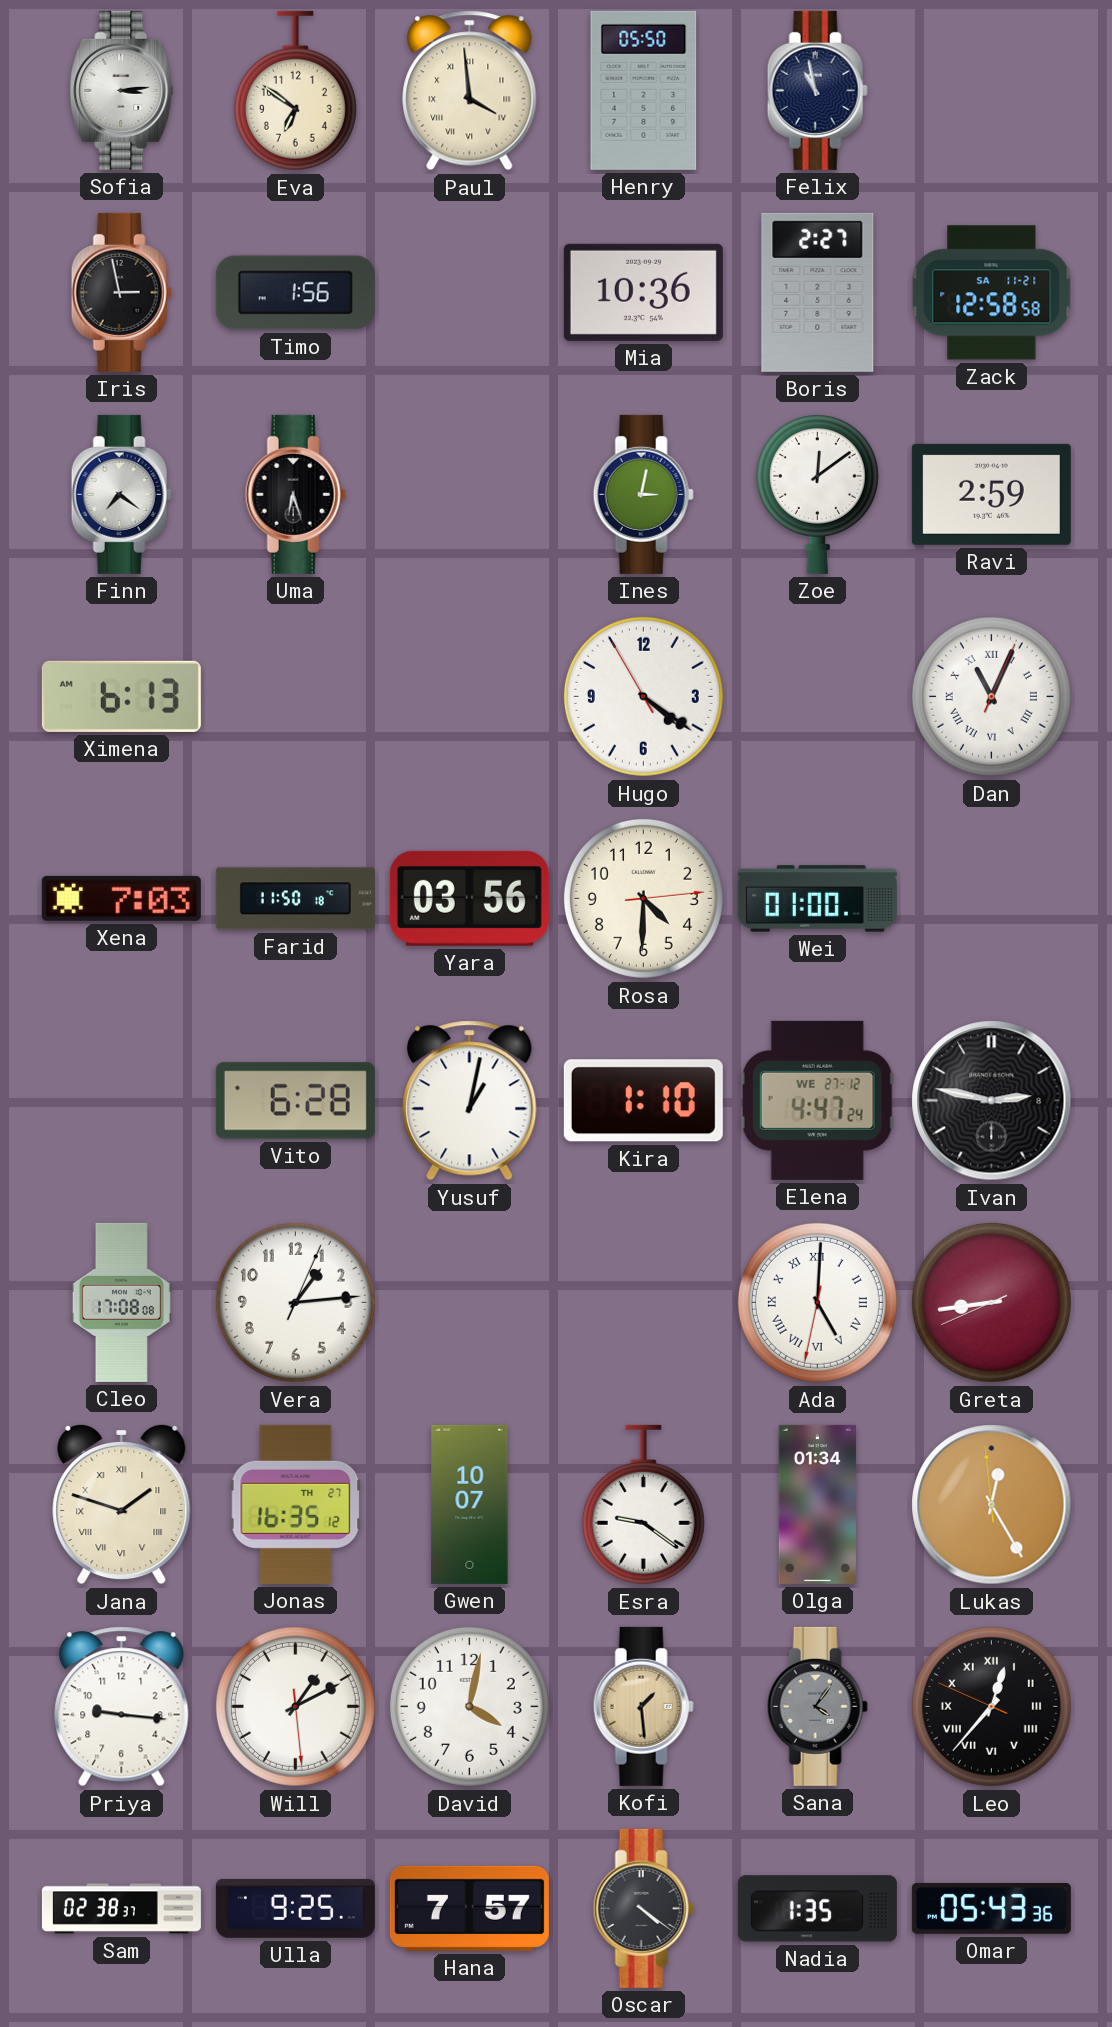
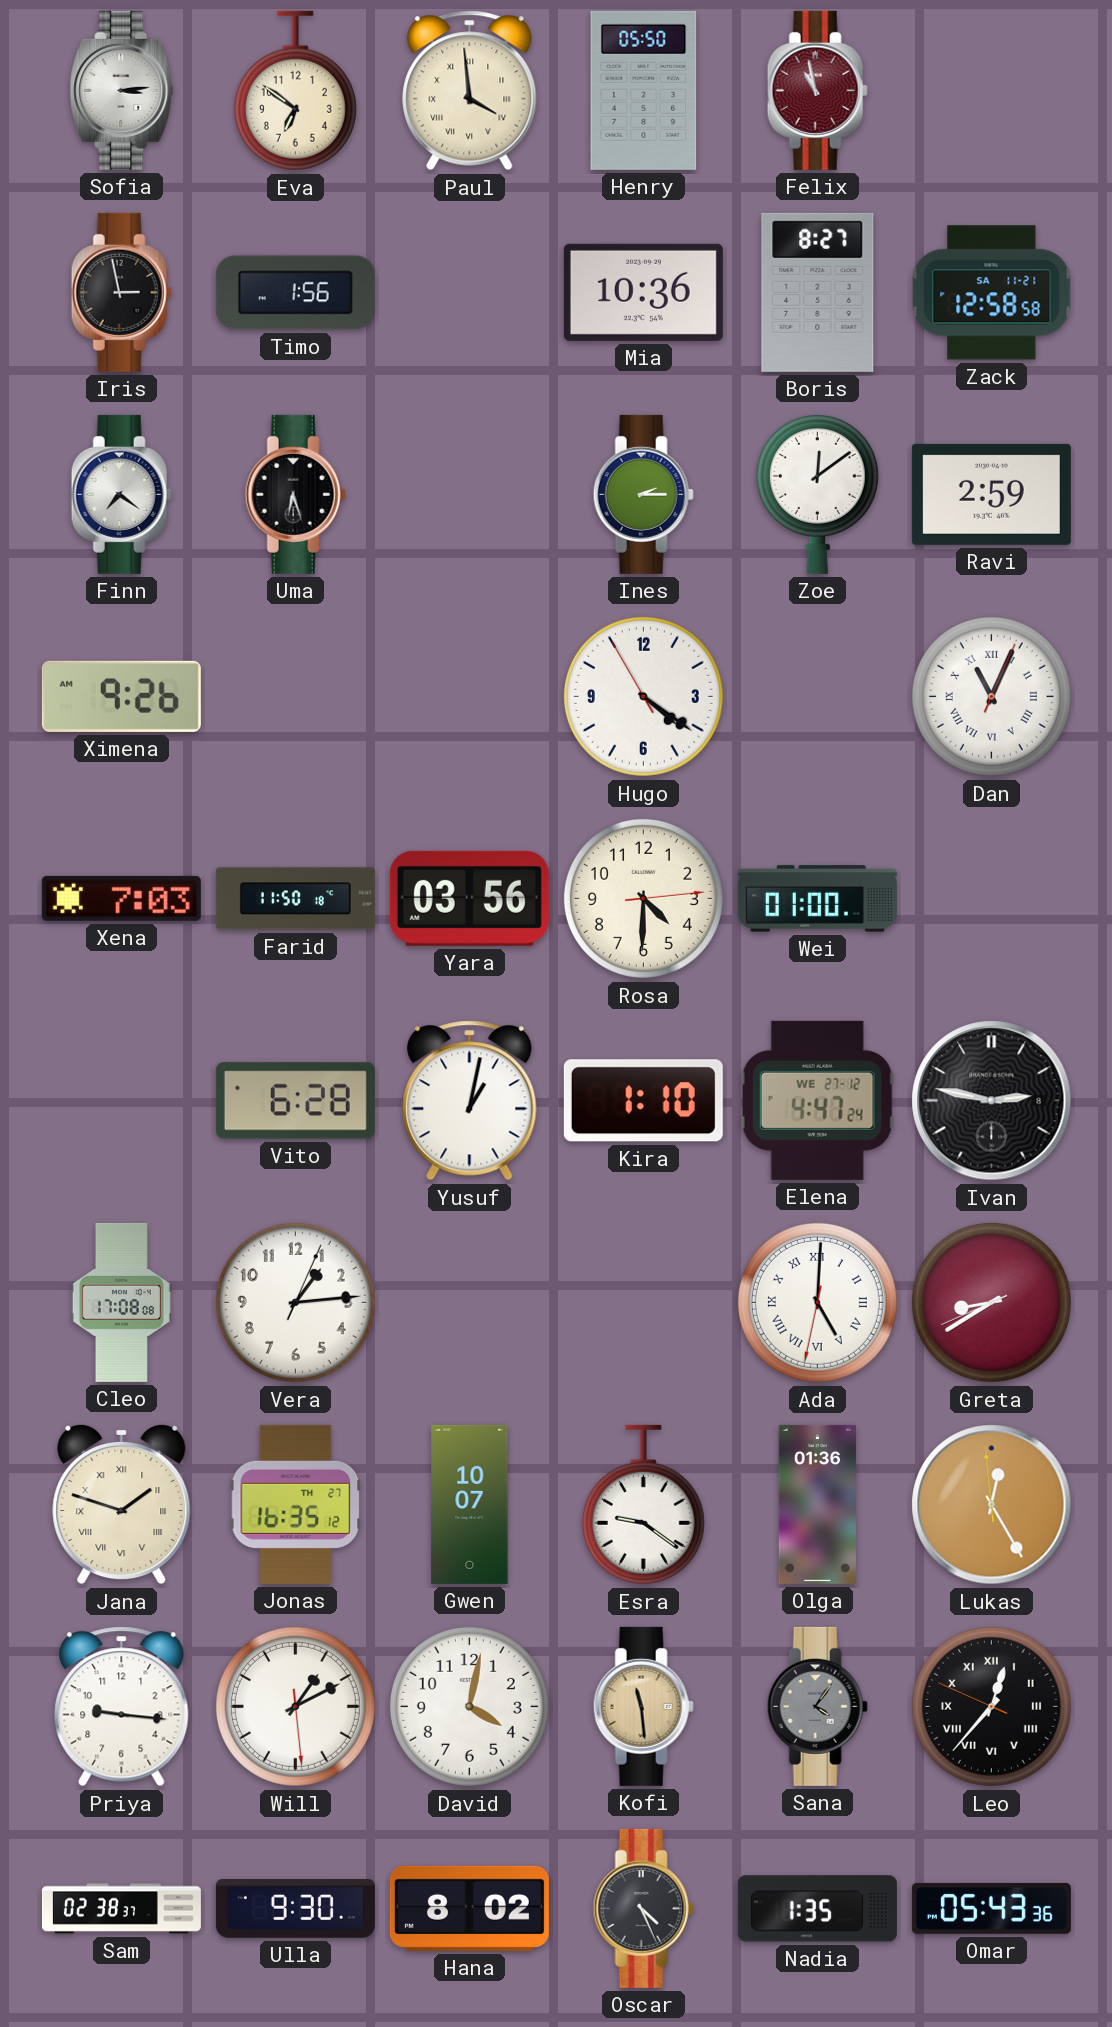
Felix dial: navy -> burgundy (817, 90)
Boris: 2:27 -> 8:27 (818, 292)
Ines: 3:02 -> 2:15 (643, 494)
Ximena: 6:13 -> 9:26 (121, 696)
Greta: 8:43 -> 8:39 (991, 1302)
Olga: 01:34 -> 01:36 (817, 1504)
Kofi: 1:29 -> 11:29 (643, 1706)
Ulla: 9:25 -> 9:30 (295, 1909)
Hana: 7:57 -> 8:02 (469, 1908)
Oscar: 4:21 -> 4:26 (643, 1908)
